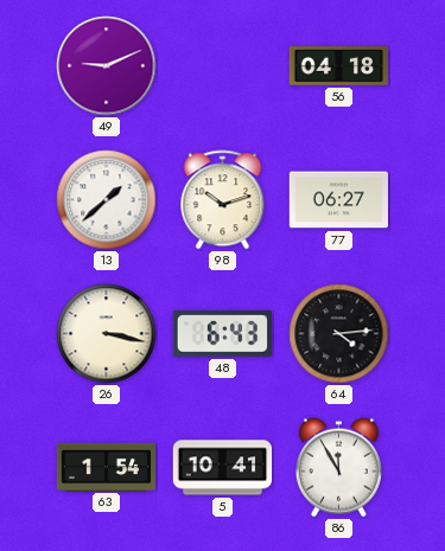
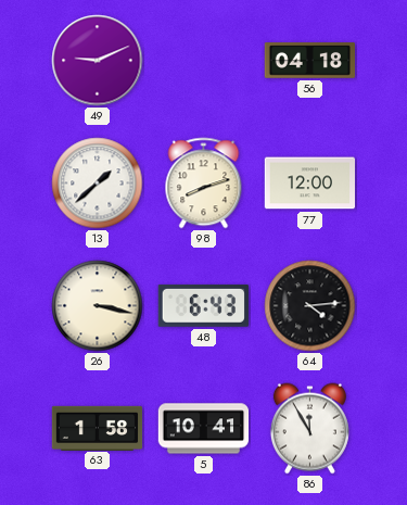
98: 10:12 -> 8:12 (204, 184)
77: 06:27 -> 12:00 (310, 184)
63: 1:54 -> 1:58 (98, 428)
